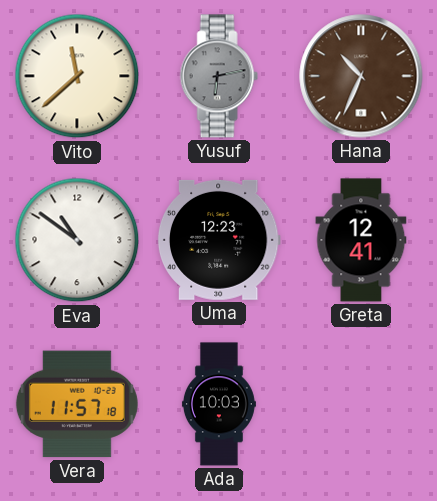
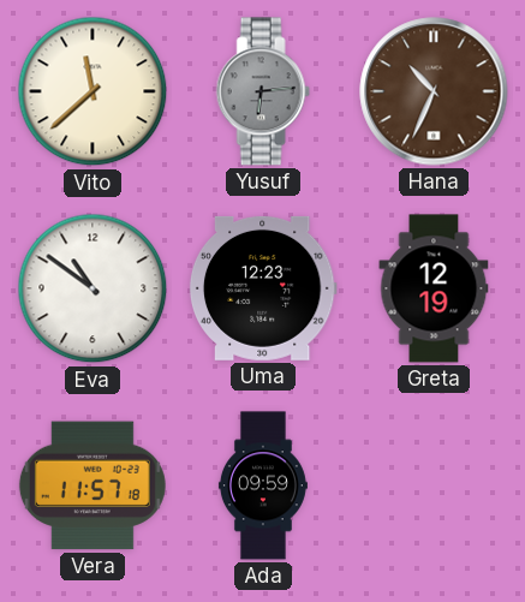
Yusuf: 6:13 -> 6:14 (263, 91)
Greta: 12:41 -> 12:19 (434, 288)
Ada: 10:03 -> 09:59 (263, 485)
